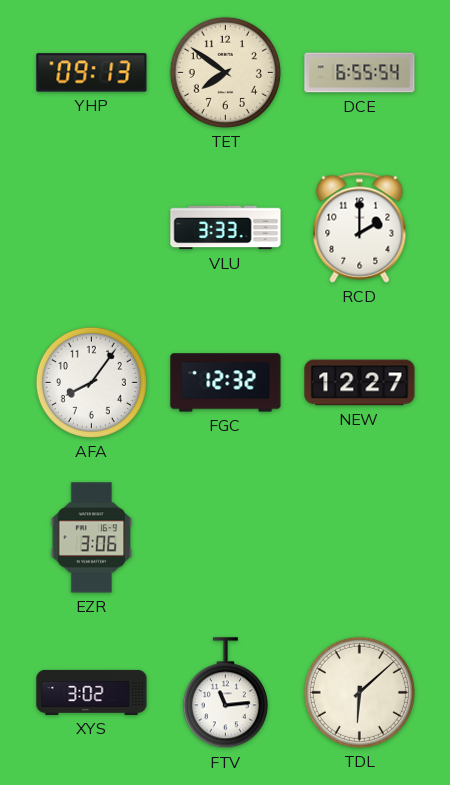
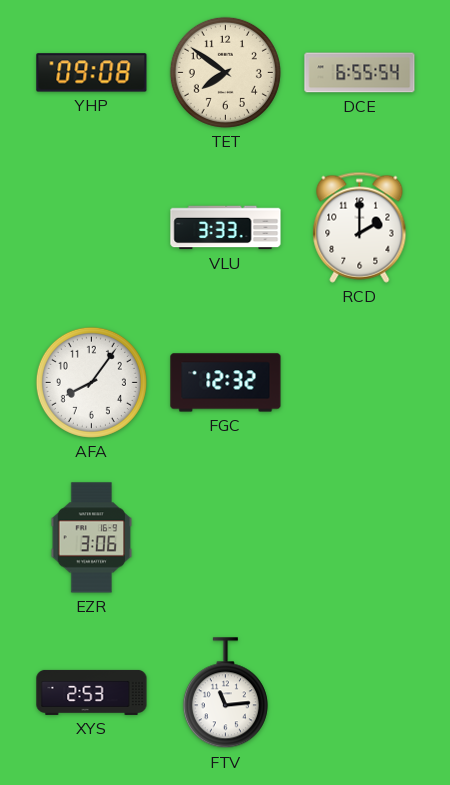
YHP: 09:13 -> 09:08 (92, 73)
NEW: 12:27 -> none (360, 383)
XYS: 3:02 -> 2:53 (92, 692)
TDL: 6:08 -> none (359, 692)
